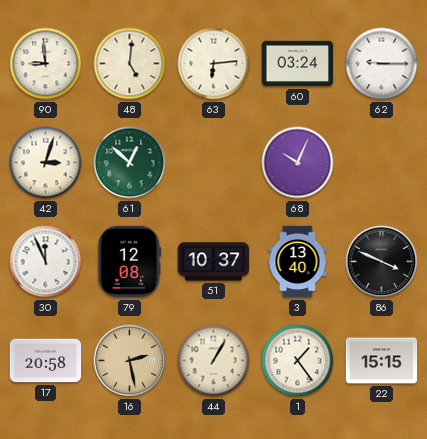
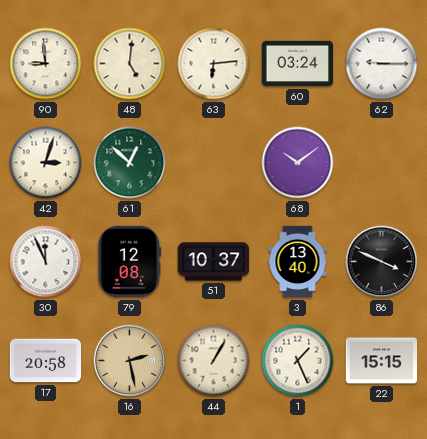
68: 10:04 -> 10:09 (298, 163)
1: 1:24 -> 1:26 (298, 361)
